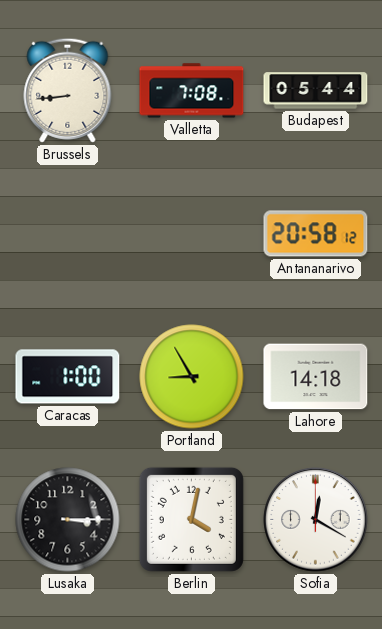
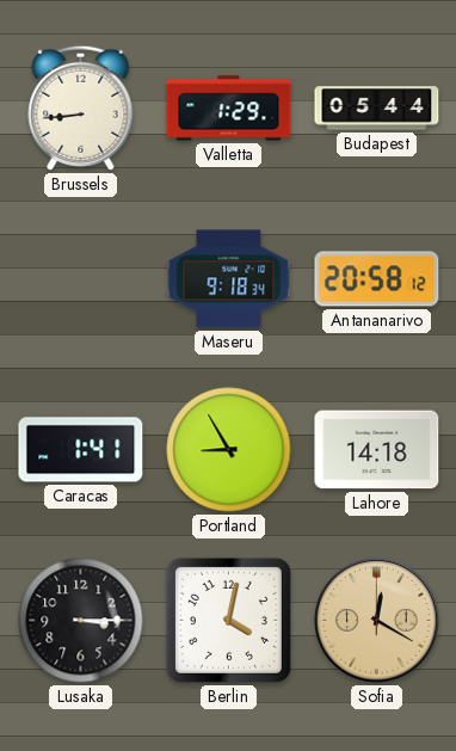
Valletta: 7:08 -> 1:29 (229, 109)
Maseru: none -> 9:18 (229, 279)
Caracas: 1:00 -> 1:41 (81, 450)
Sofia dial: white -> champagne (377, 621)
